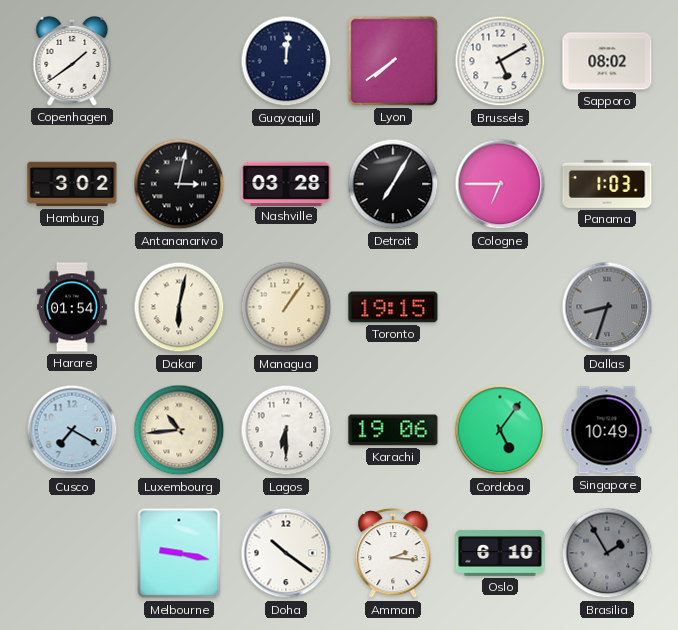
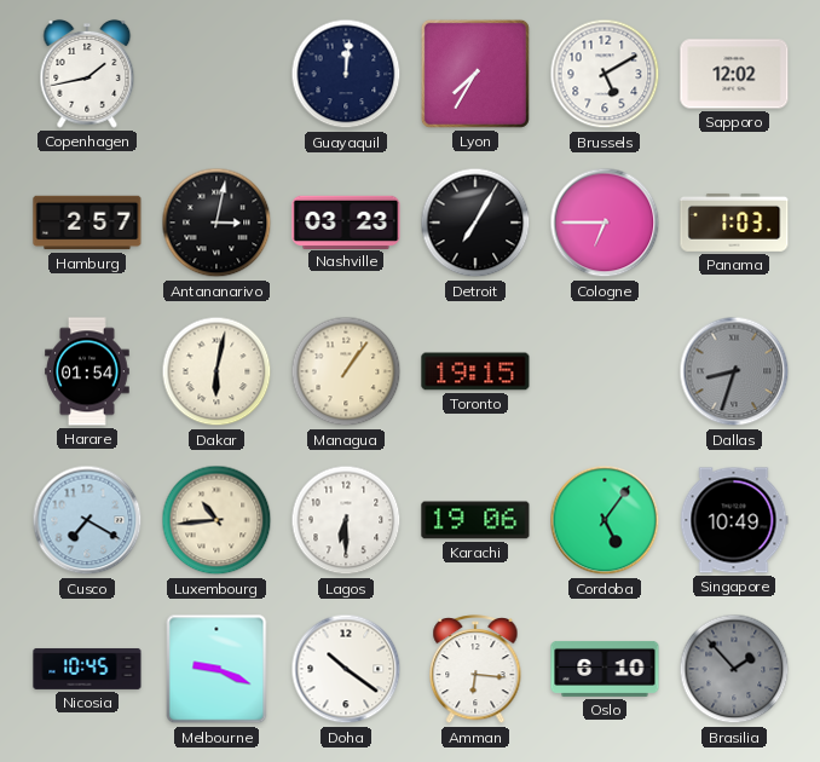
Copenhagen: 1:39 -> 1:43 (87, 74)
Lyon: 7:39 -> 7:35 (475, 74)
Sapporo: 08:02 -> 12:02 (734, 74)
Hamburg: 3:02 -> 2:57 (87, 223)
Nashville: 03:28 -> 03:23 (346, 221)
Nicosia: none -> 10:45 (87, 669)
Melbourne: 9:17 -> 9:19 (216, 669)
Amman: 2:16 -> 6:16 (475, 670)
Brasilia: 1:55 -> 1:53 (734, 669)
